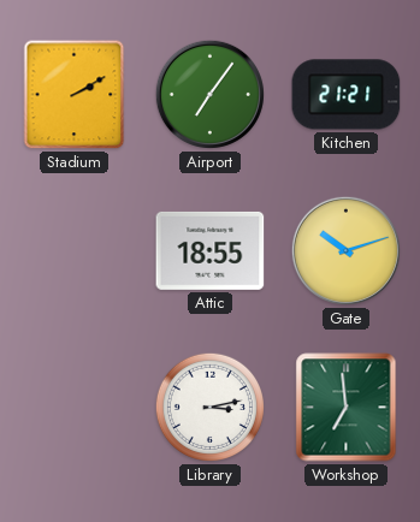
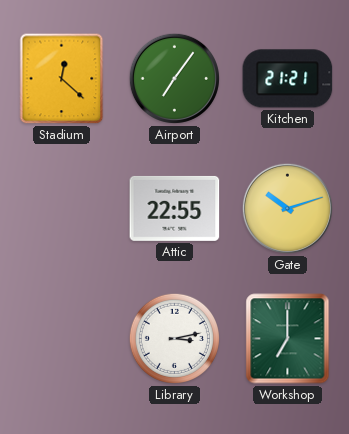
Stadium: 2:10 -> 12:22 (62, 79)
Attic: 18:55 -> 22:55 (175, 208)
Workshop: 6:59 -> 7:00 (288, 339)
